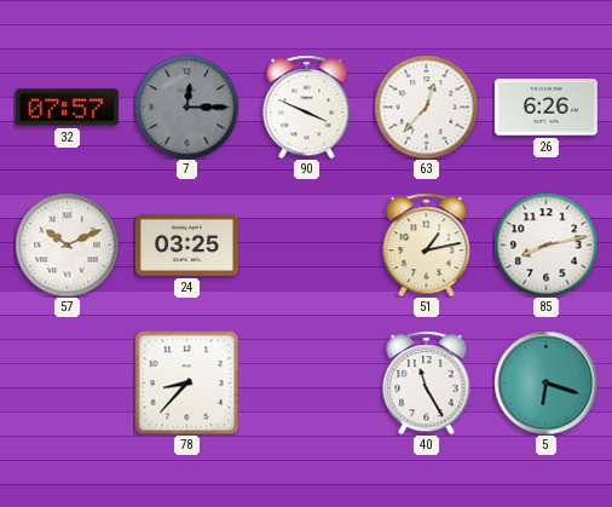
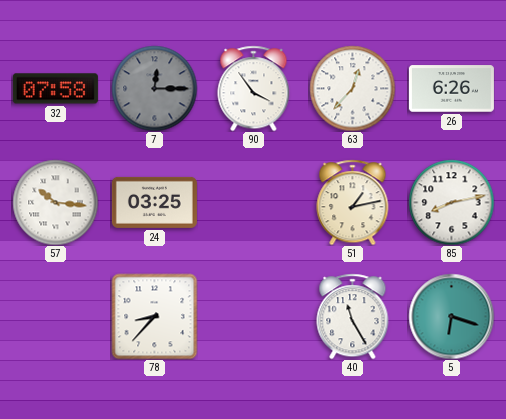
32: 07:57 -> 07:58 (55, 89)
90: 3:49 -> 3:54 (254, 88)
57: 10:11 -> 10:16 (55, 202)
